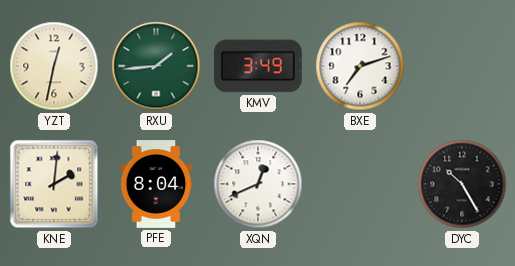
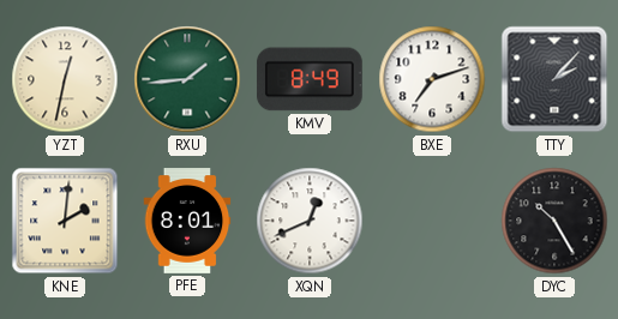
KMV: 3:49 -> 8:49 (310, 79)
TTY: none -> 2:07 (554, 79)
PFE: 8:04 -> 8:01 (187, 221)
